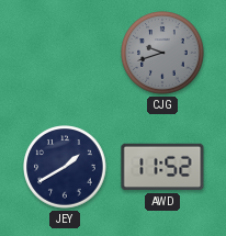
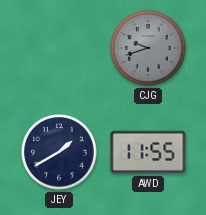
AWD: 11:52 -> 11:55 (148, 152)
